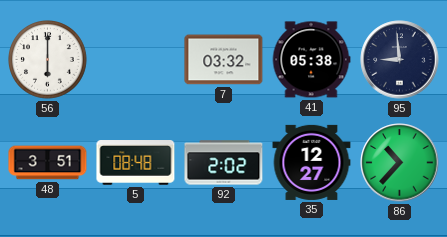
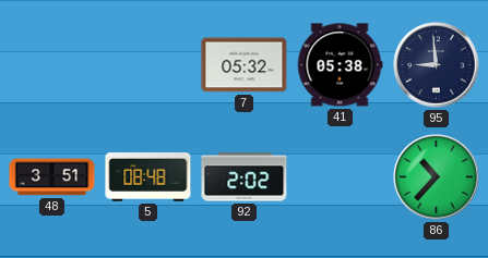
56: 6:00 -> none (48, 60)
7: 03:32 -> 05:32 (245, 65)
35: 12:27 -> none (312, 162)
